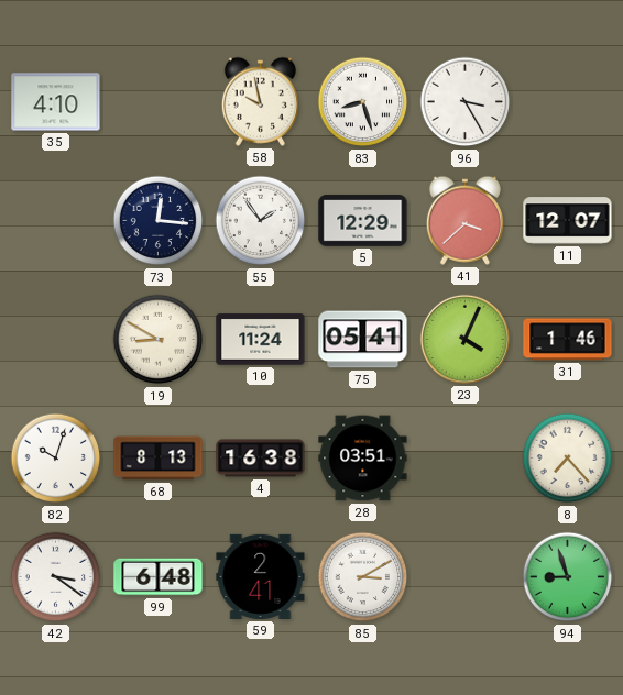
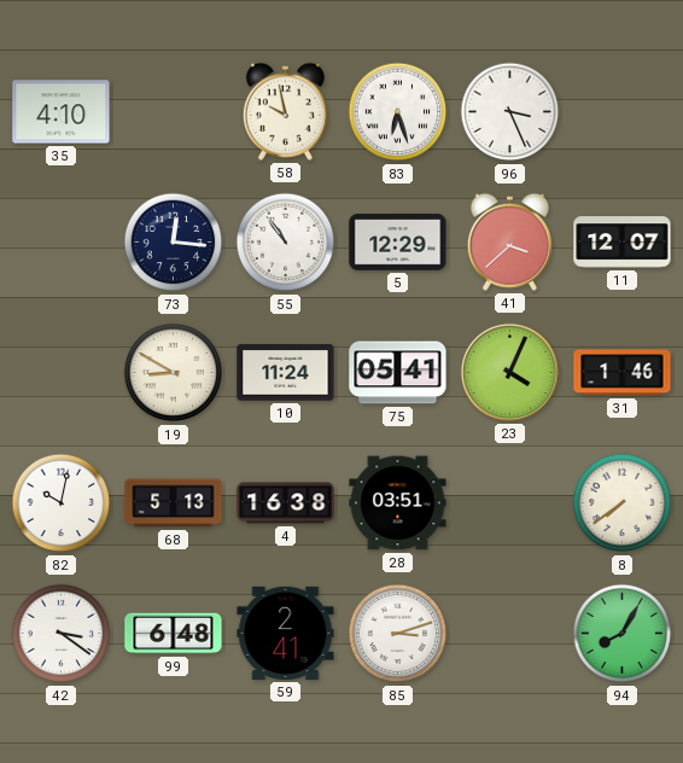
83: 8:27 -> 6:27 (398, 112)
96: 3:25 -> 3:26 (510, 112)
55: 1:54 -> 10:54 (286, 243)
82: 10:03 -> 10:02 (62, 503)
68: 8:13 -> 5:13 (174, 503)
8: 7:23 -> 7:39 (623, 503)
85: 3:10 -> 3:12 (398, 634)
94: 8:57 -> 8:05 (623, 634)
